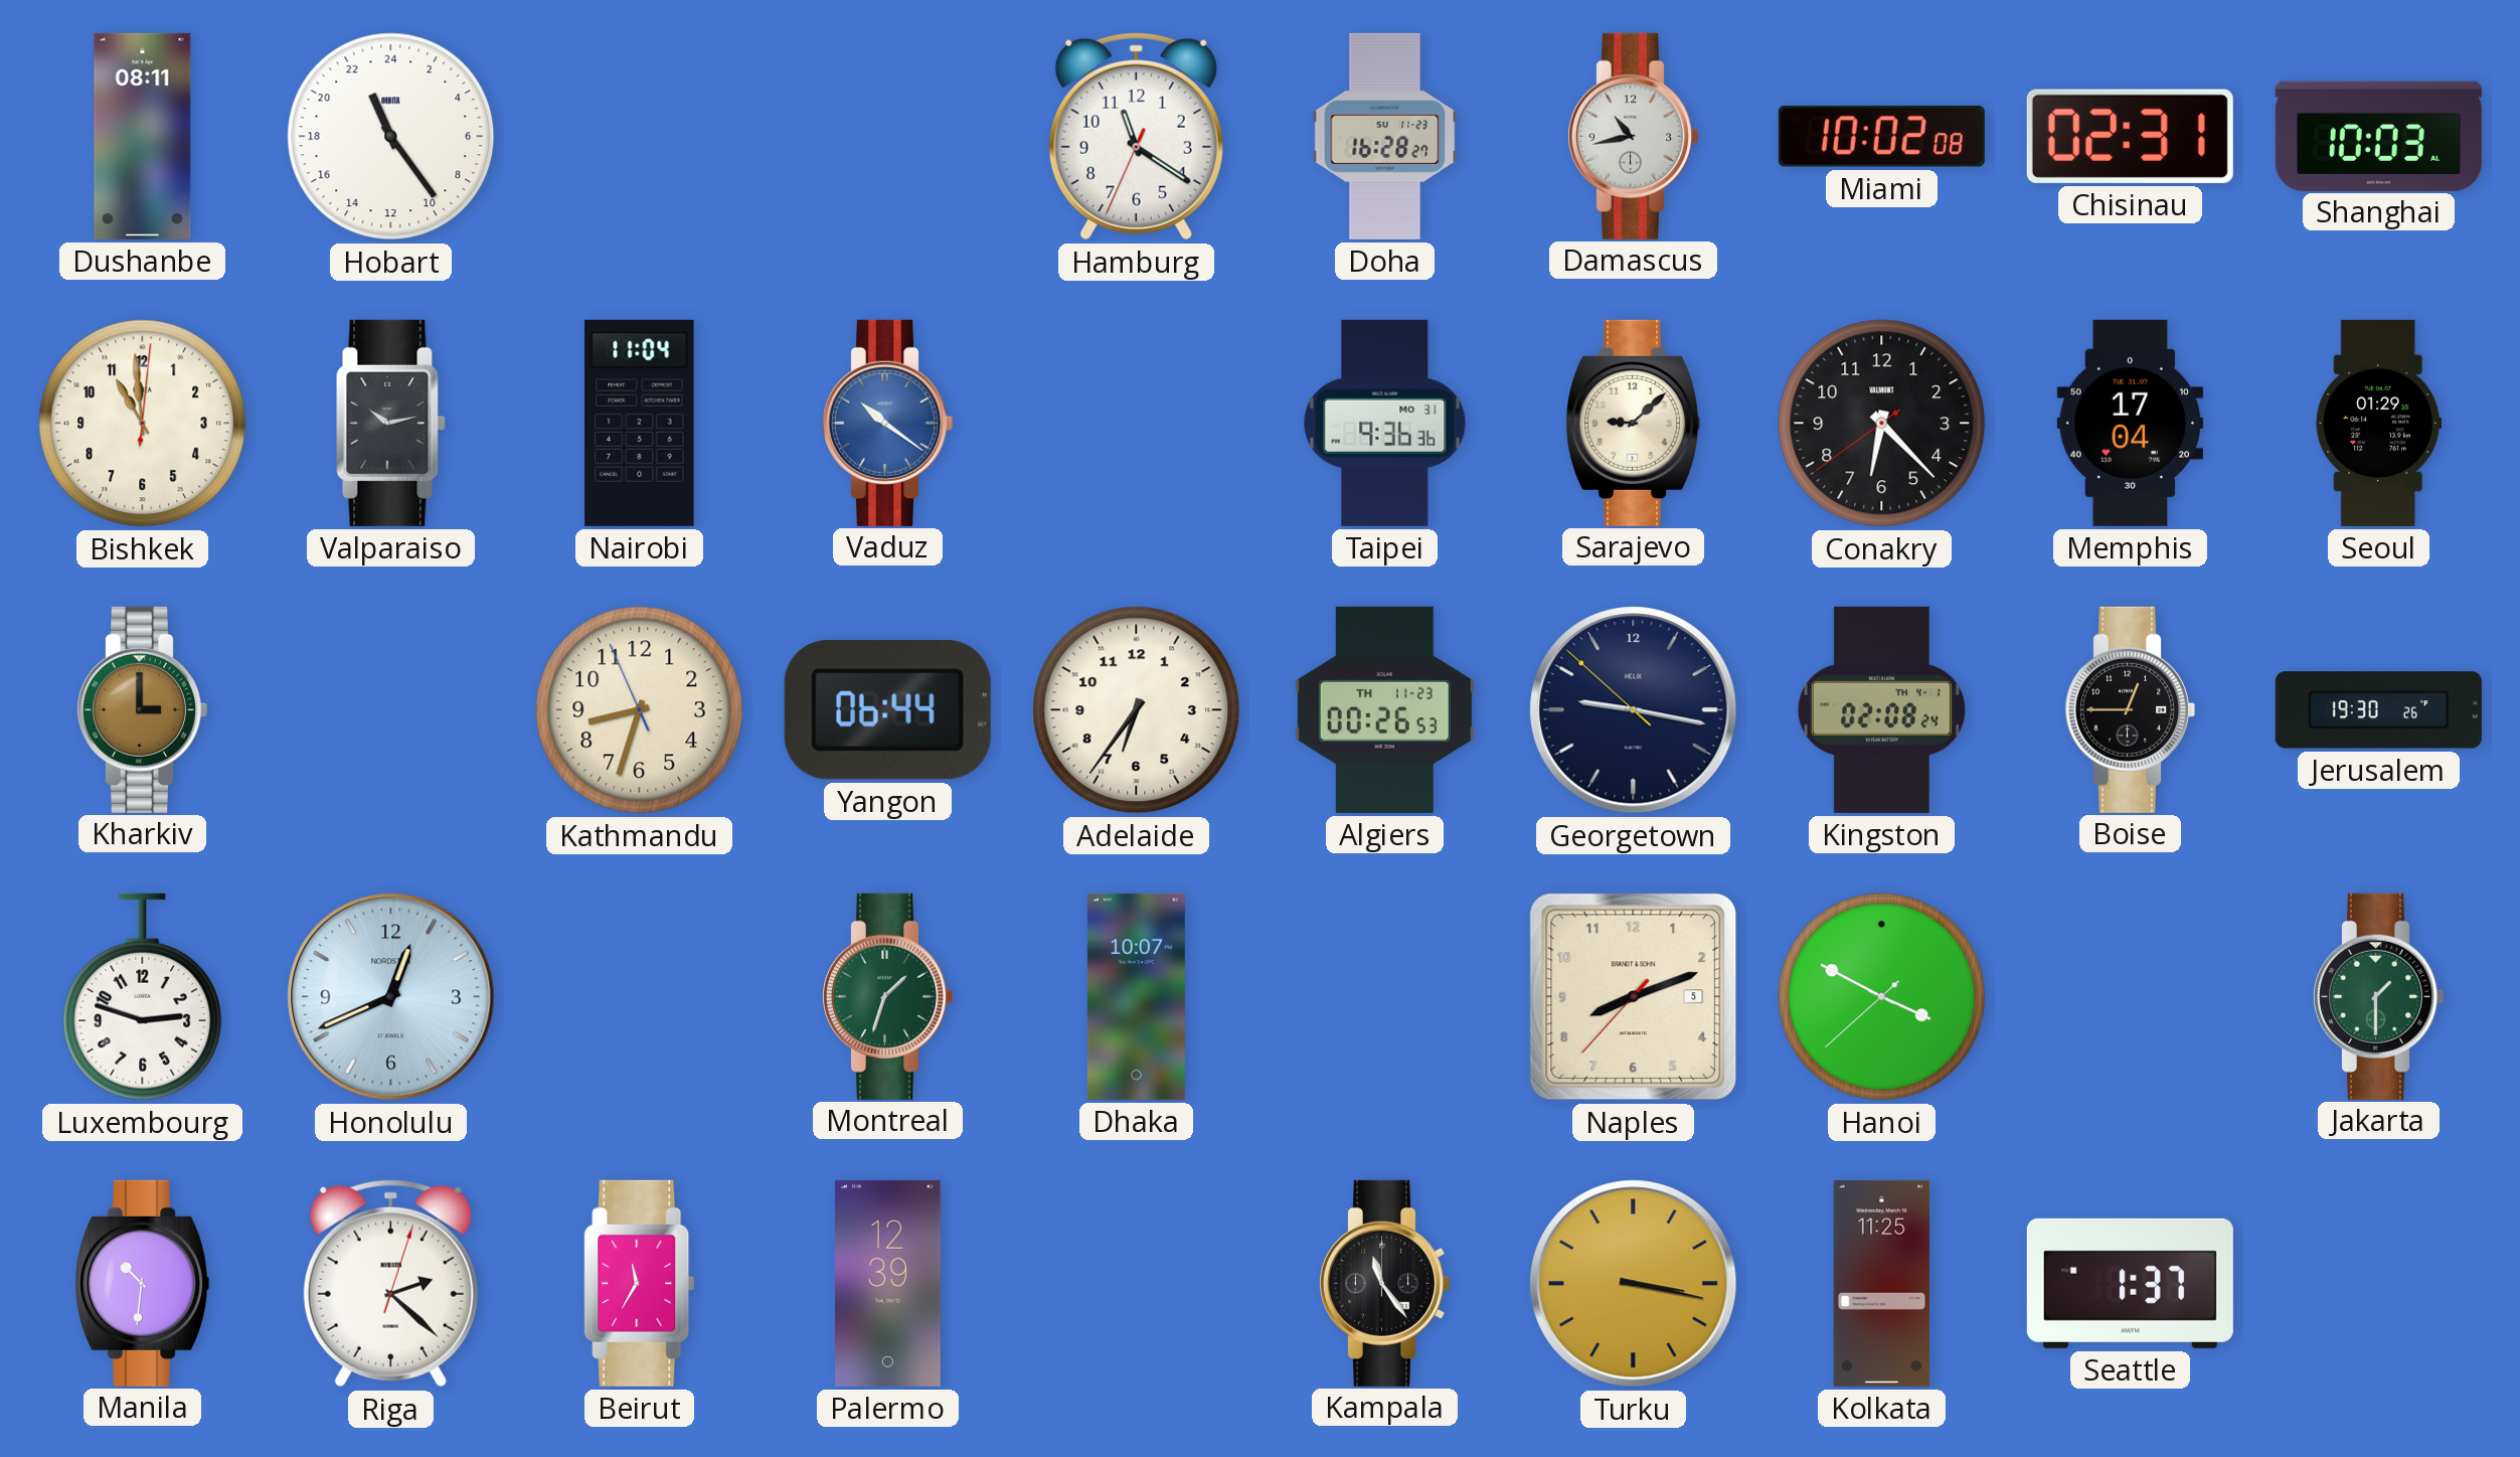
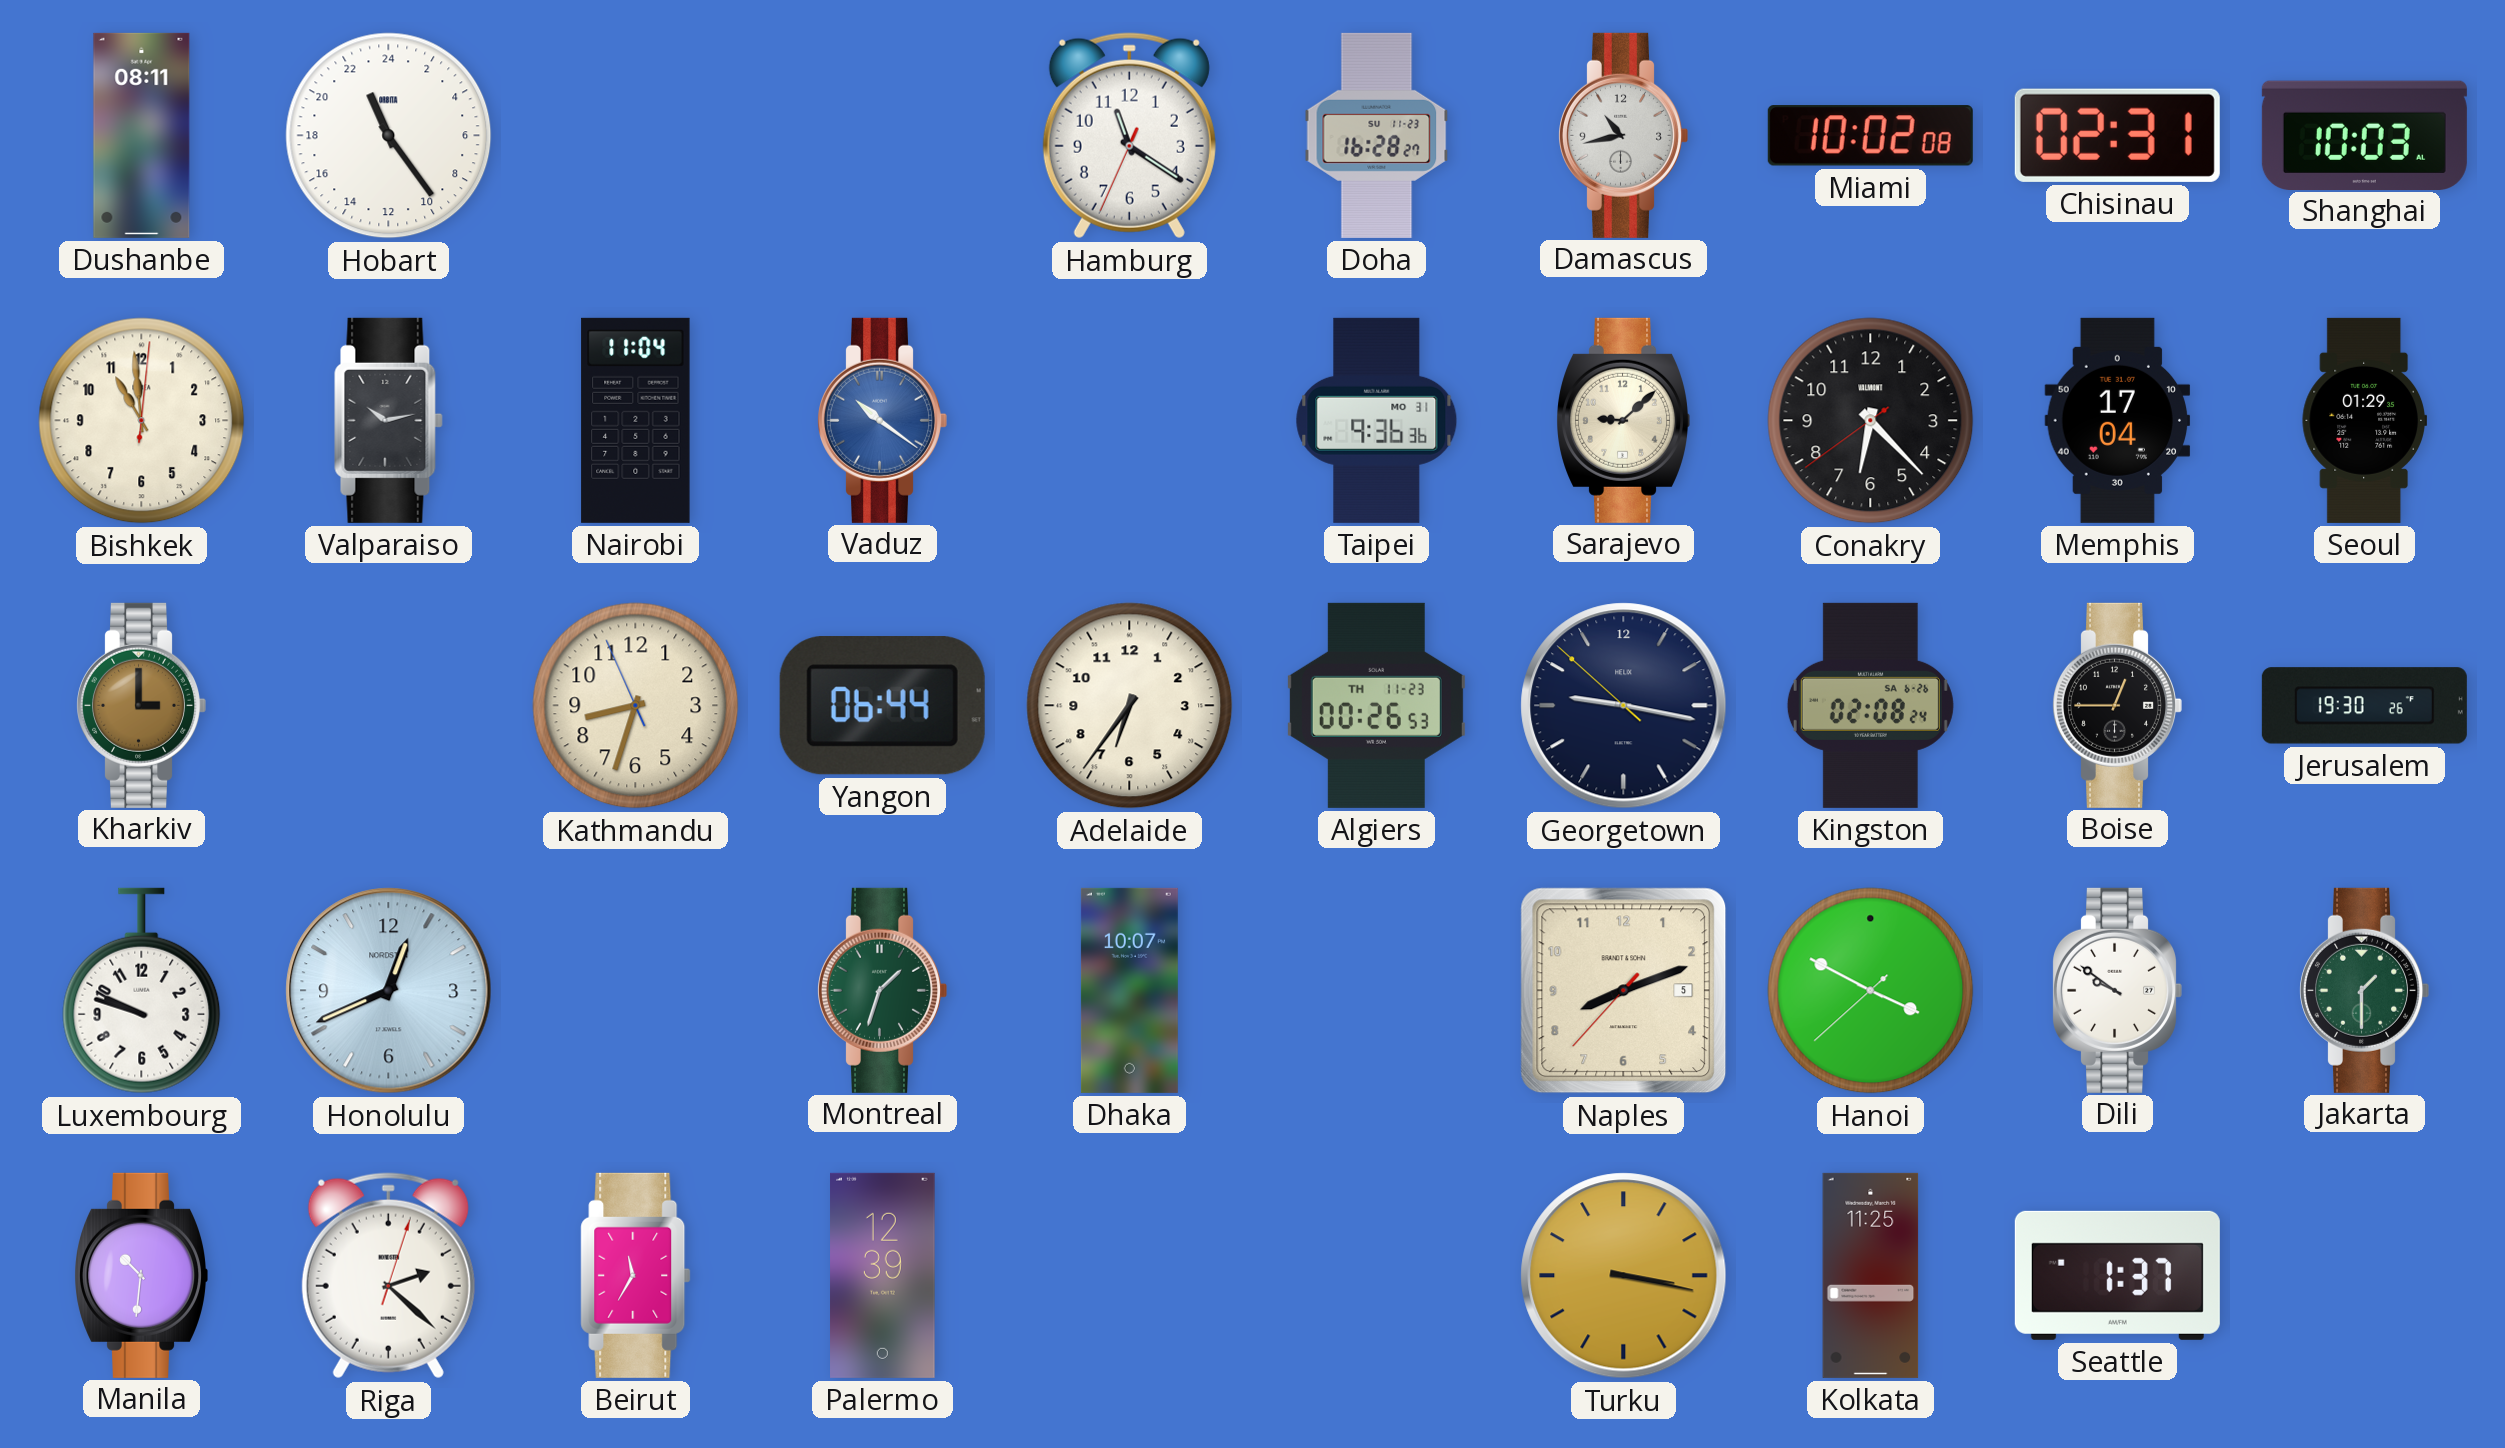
Kingston date: TH 4-1 -> SA 6-26 (1870, 705)
Luxembourg: 2:48 -> 9:48 (142, 991)
Dili: none -> 9:51 (2117, 990)
Kampala: 11:24 -> none (1384, 1283)
